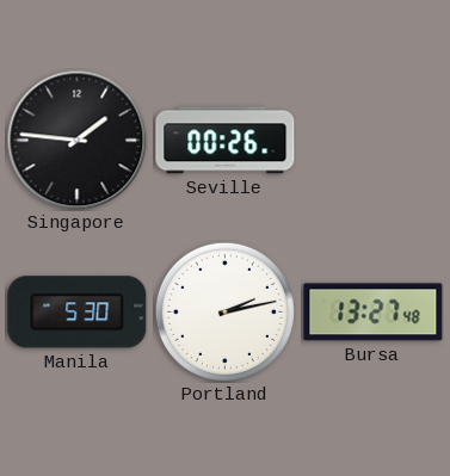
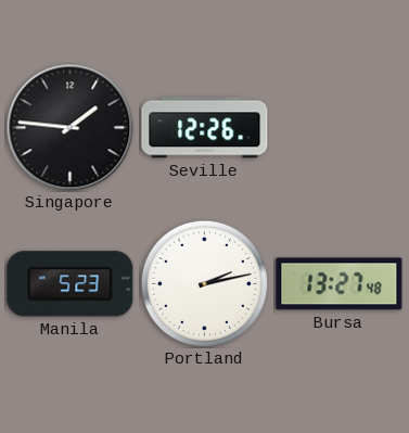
Seville: 00:26 -> 12:26 (205, 128)
Manila: 5:30 -> 5:23 (71, 284)
